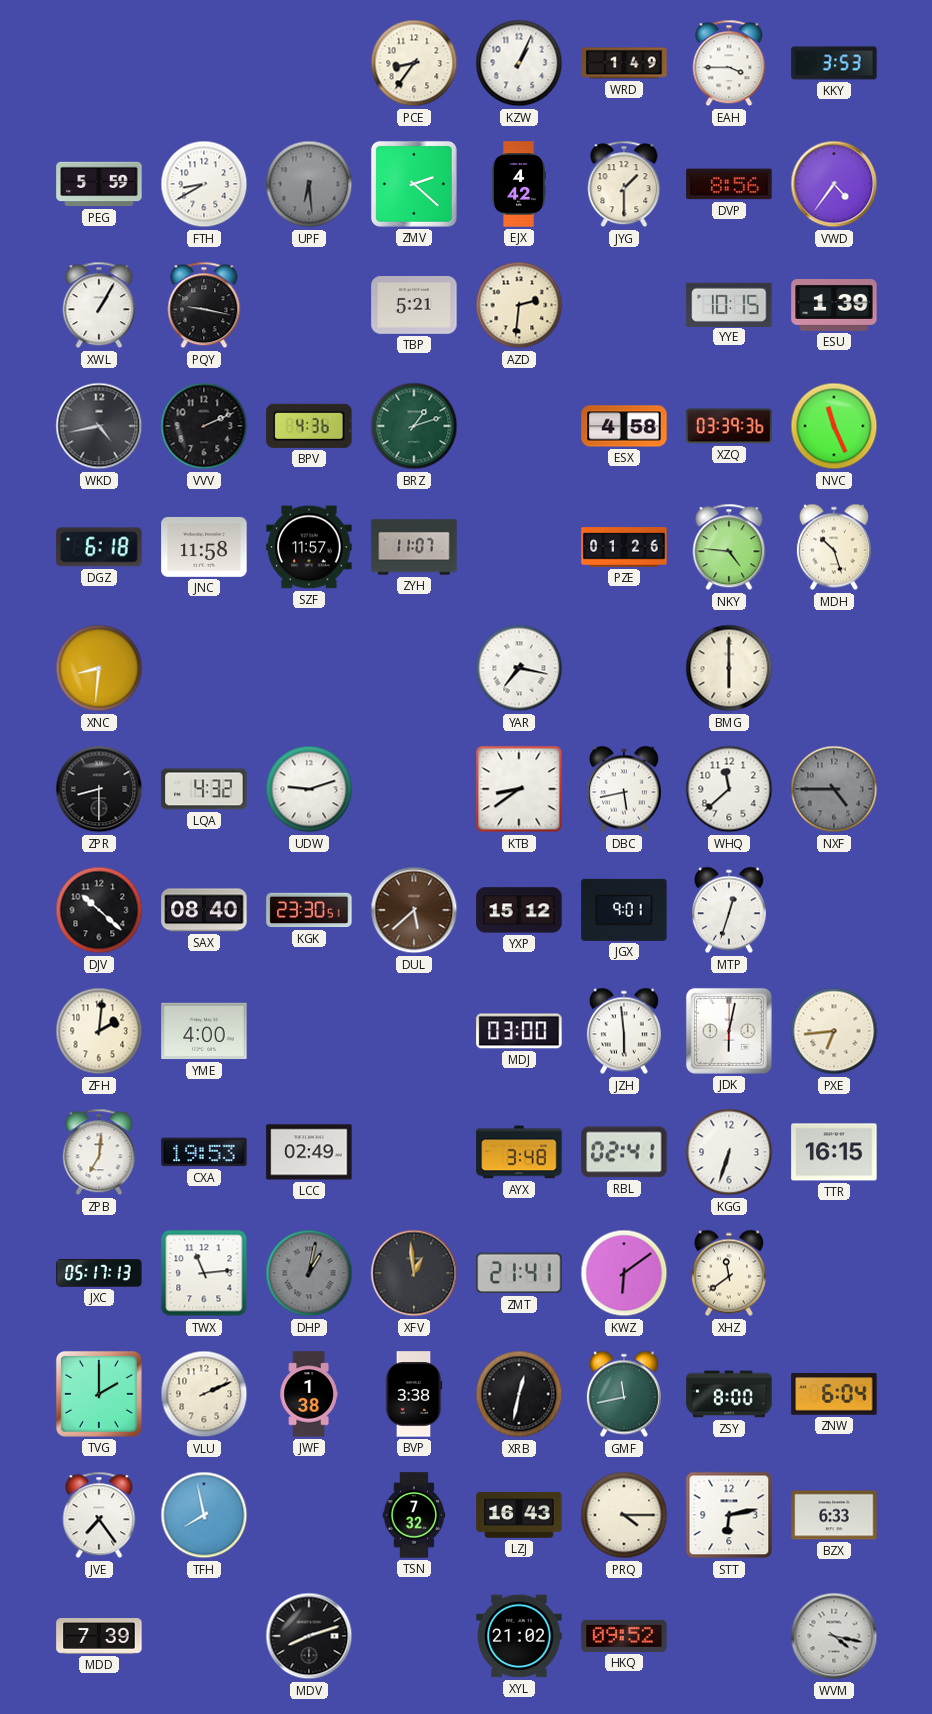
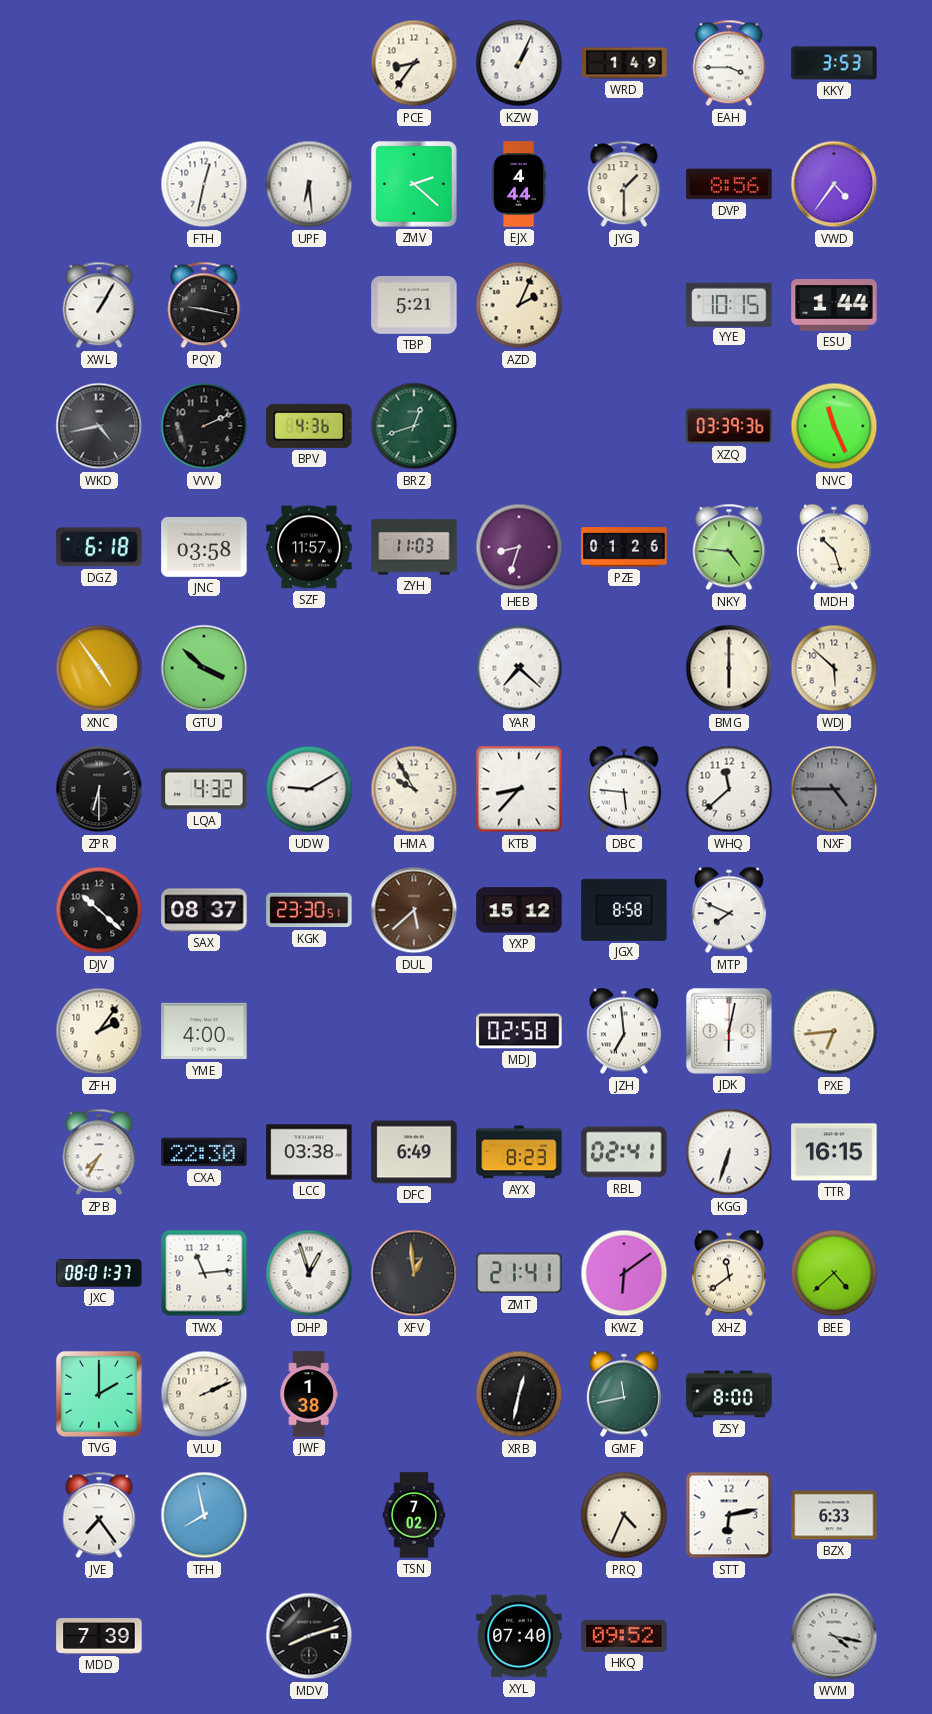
PEG: 5:59 -> none (99, 184)
FTH: 8:40 -> 12:32 (204, 184)
UPF dial: grey -> white (309, 184)
EJX: 4:42 -> 4:44 (519, 184)
AZD: 2:31 -> 2:04 (519, 305)
ESU: 1:39 -> 1:44 (834, 306)
BRZ: 1:12 -> 12:42 (414, 426)
ESX: 4:58 -> none (624, 426)
JNC: 11:58 -> 03:58 (204, 547)
ZYH: 11:07 -> 11:03 (414, 547)
HEB: none -> 8:33 (519, 547)
XNC: 8:31 -> 4:54 (99, 668)
GTU: none -> 3:52 (204, 668)
YAR: 7:17 -> 7:22 (519, 668)
WDJ: none -> 5:52 (834, 668)
ZPR: 8:30 -> 6:30 (99, 789)
UDW: 9:12 -> 9:10 (309, 789)
HMA: none -> 9:55 (414, 789)
KTB: 8:39 -> 8:37 (519, 789)
DBC: 5:43 -> 5:46 (624, 789)
SAX: 08:40 -> 08:37 (204, 910)
JGX: 9:01 -> 8:58 (624, 910)
MTP: 12:33 -> 7:49 (729, 910)
ZFH: 2:01 -> 2:06 (99, 1031)
MDJ: 03:00 -> 02:58 (519, 1031)
JZH: 5:59 -> 6:59 (624, 1031)
ZPB: 7:01 -> 7:35 (99, 1152)
CXA: 19:53 -> 22:30 (204, 1152)
LCC: 02:49 -> 03:38 (309, 1152)
DFC: none -> 6:49 (414, 1152)
AYX: 3:48 -> 8:23 (519, 1152)
JXC: 05:17 -> 08:01 (99, 1273)
DHP: 1:02 -> 12:57 (309, 1273)
DHP dial: grey -> white (309, 1273)
BEE: none -> 4:38 (834, 1273)
BVP: 3:38 -> none (414, 1394)
ZNW: 6:04 -> none (834, 1394)
TSN: 7:32 -> 7:02 (414, 1515)
LZJ: 16:43 -> none (519, 1515)
PRQ: 4:15 -> 4:34 (624, 1515)
XYL: 21:02 -> 07:40 (519, 1636)
